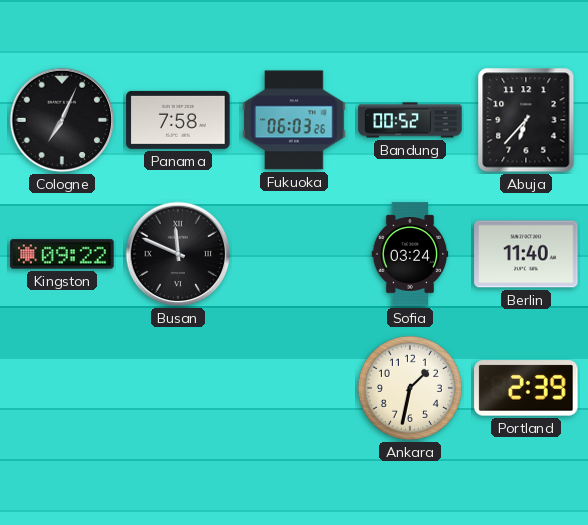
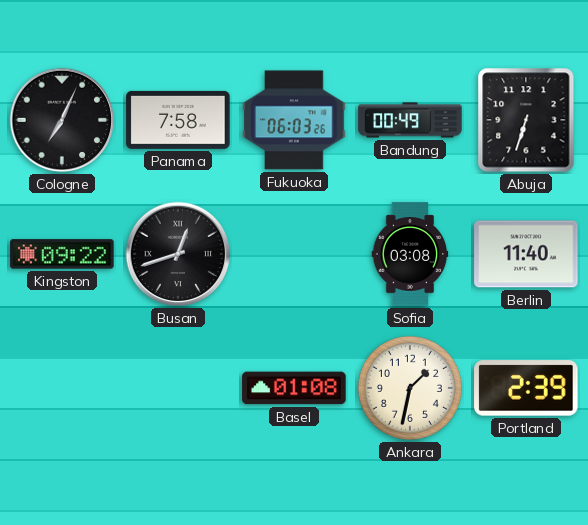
Bandung: 00:52 -> 00:49 (410, 120)
Abuja: 6:37 -> 6:33 (526, 120)
Busan: 11:49 -> 12:42 (178, 254)
Sofia: 03:24 -> 03:08 (410, 254)
Basel: none -> 01:08 (294, 388)
